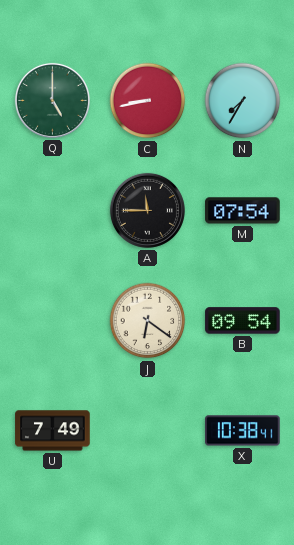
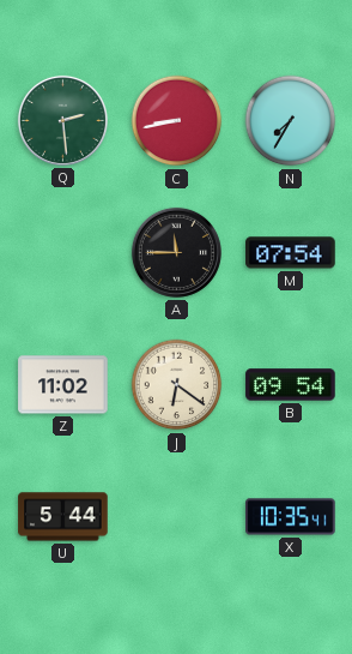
Q: 5:00 -> 2:29 (62, 120)
Z: none -> 11:02 (63, 385)
U: 7:49 -> 5:44 (63, 517)
X: 10:38 -> 10:35 (291, 517)
